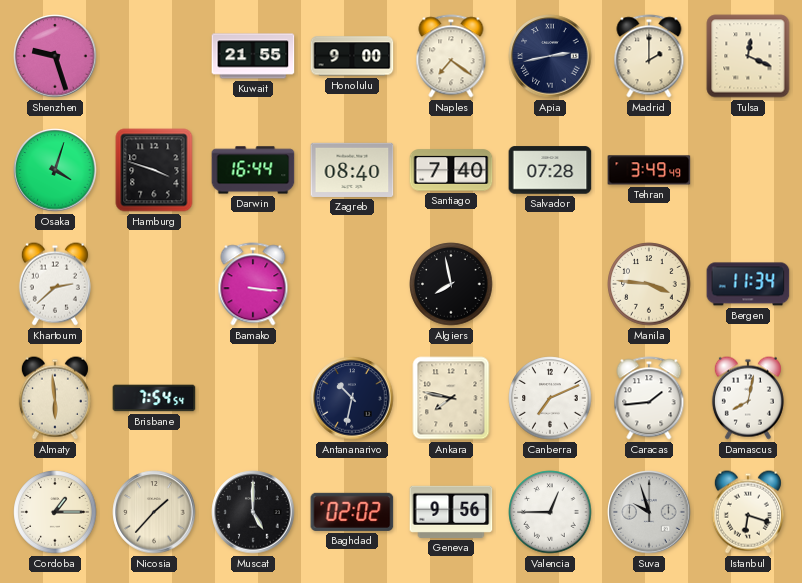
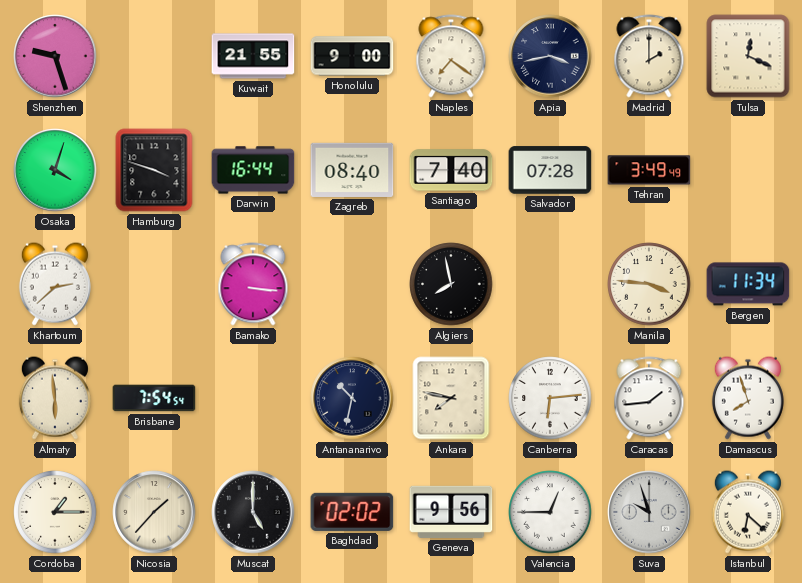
Apia: 2:43 -> 3:43 (550, 56)
Canberra: 7:11 -> 6:14 (550, 398)
Damascus: 8:02 -> 7:57 (748, 398)
Istanbul: 6:18 -> 6:22 (748, 512)
